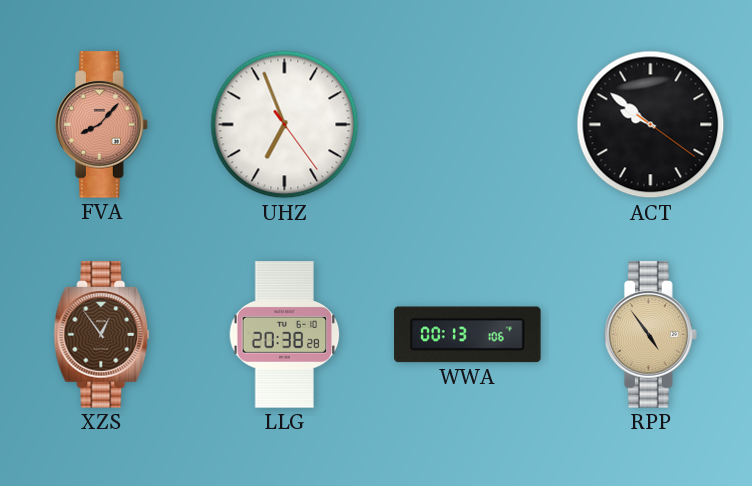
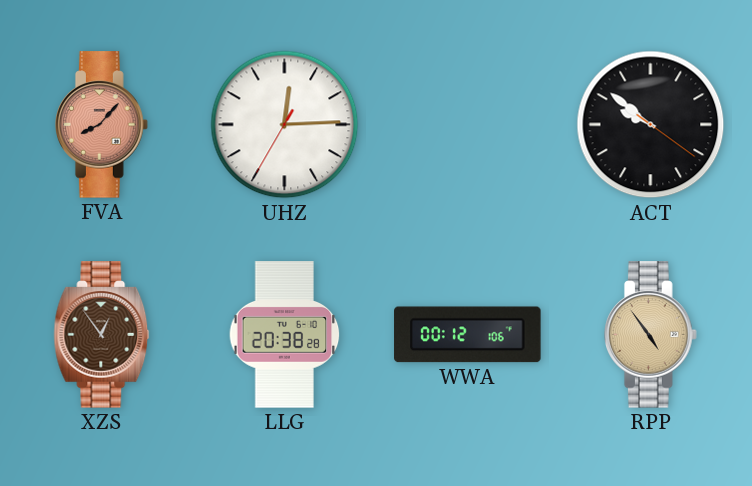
UHZ: 6:56 -> 12:14 (285, 125)
WWA: 00:13 -> 00:12 (468, 335)
